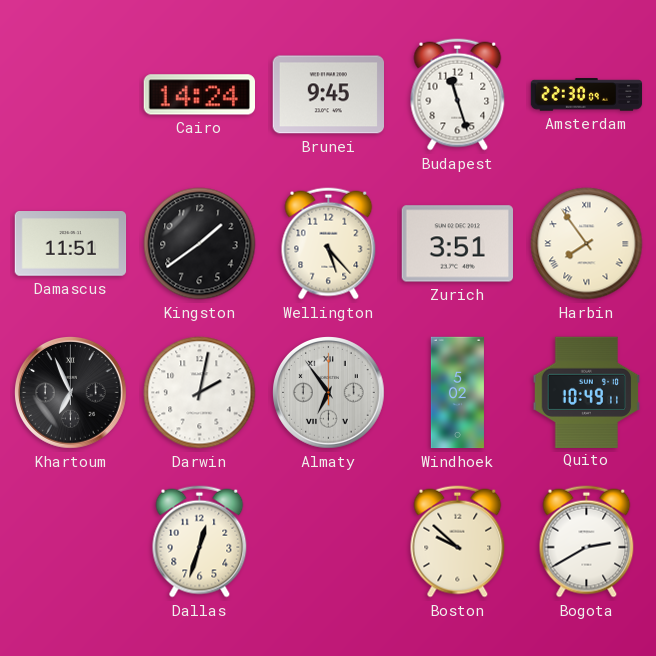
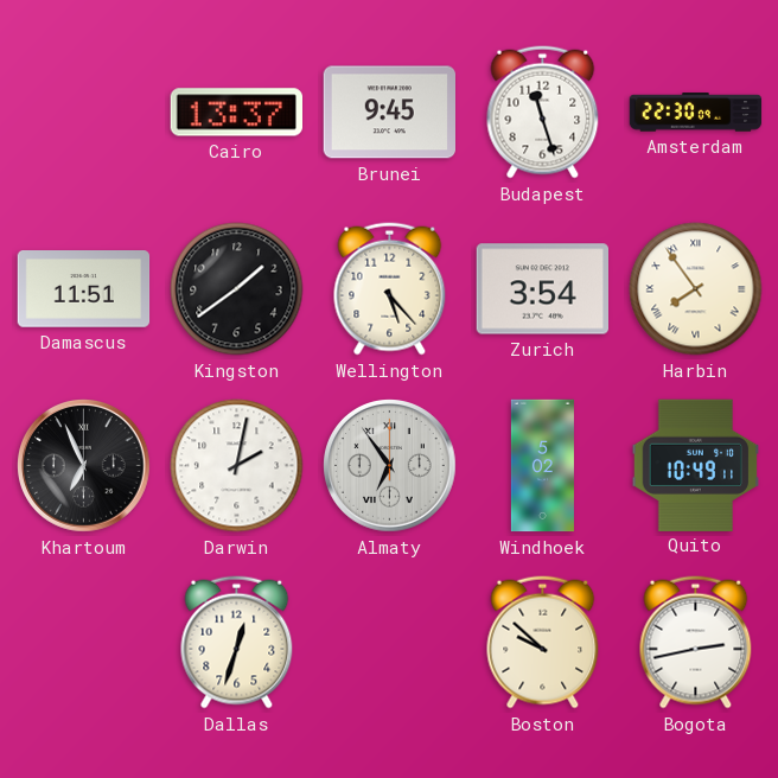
Cairo: 14:24 -> 13:37 (236, 113)
Zurich: 3:51 -> 3:54 (542, 289)
Bogota: 2:40 -> 2:43 (696, 643)
